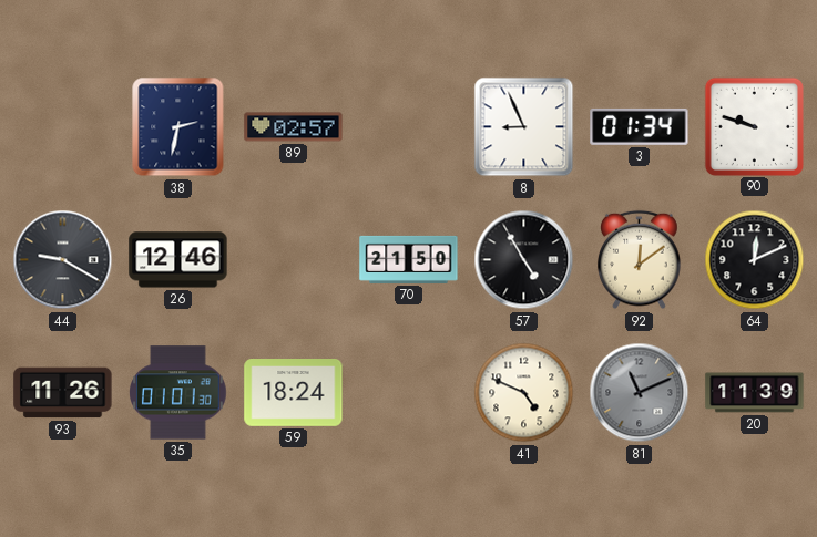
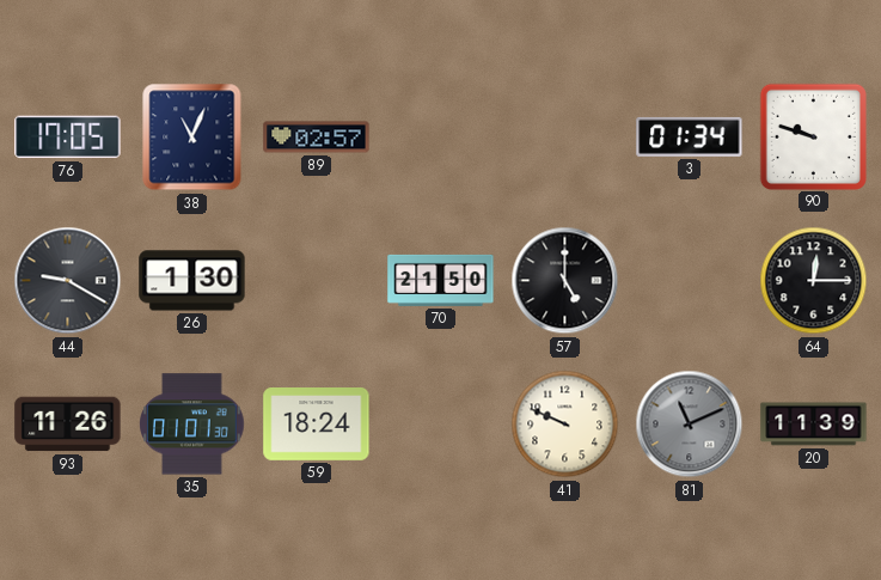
76: none -> 17:05 (68, 138)
38: 2:32 -> 11:04 (192, 138)
8: 8:56 -> none (524, 127)
26: 12:46 -> 1:30 (192, 281)
57: 4:55 -> 5:00 (565, 281)
92: 12:09 -> none (640, 260)
64: 12:11 -> 12:15 (814, 281)
41: 4:49 -> 9:49 (565, 425)
